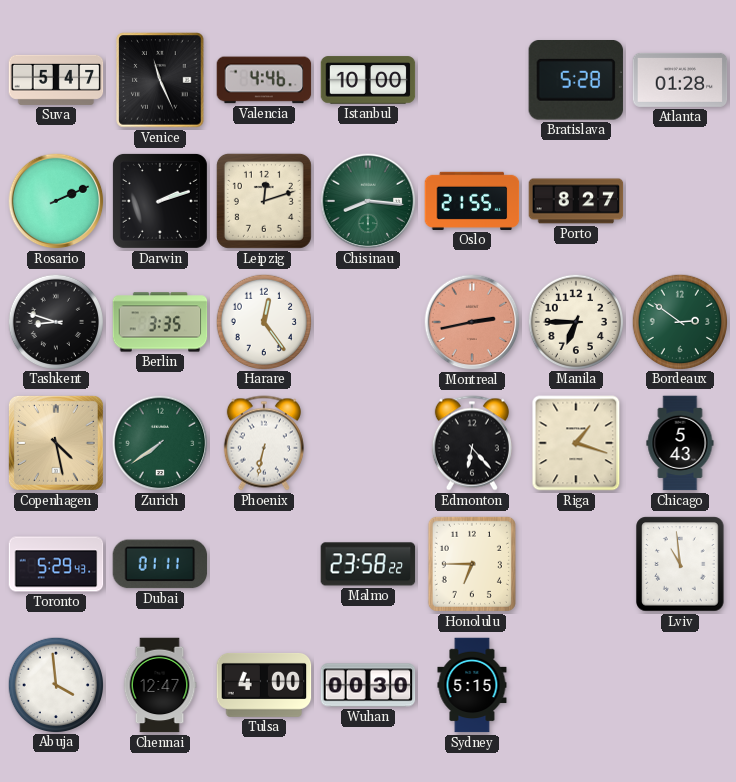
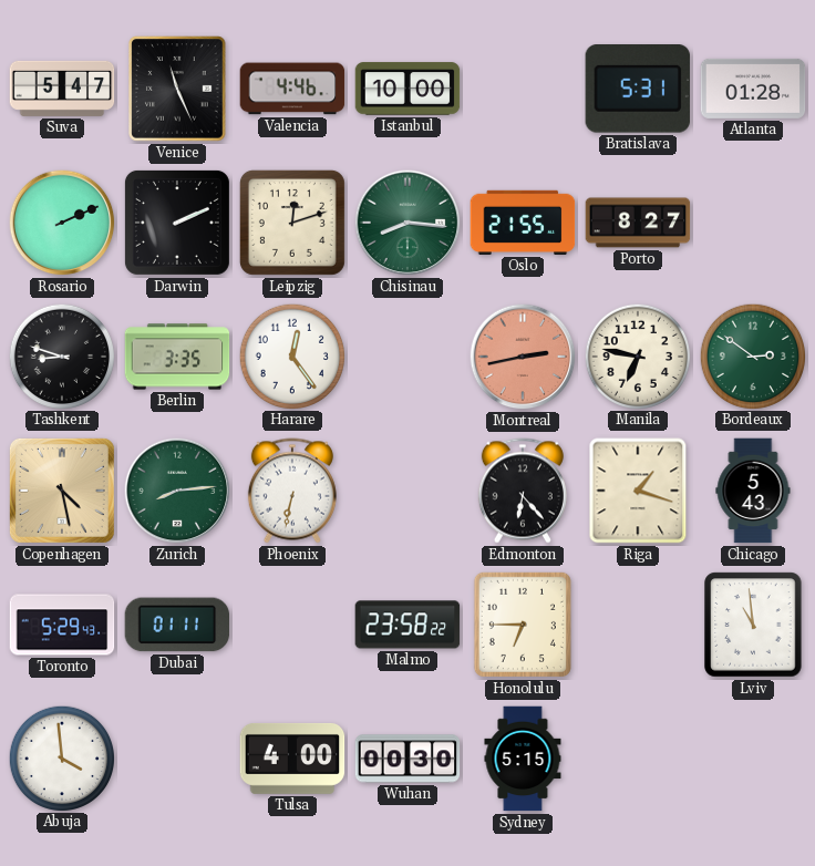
Bratislava: 5:28 -> 5:31 (638, 90)
Darwin: 2:12 -> 2:11 (177, 223)
Manila: 6:45 -> 6:47 (637, 355)
Zurich: 7:39 -> 8:14 (177, 491)
Chennai: 12:47 -> none (160, 685)
